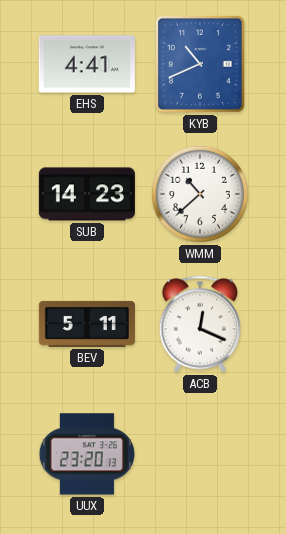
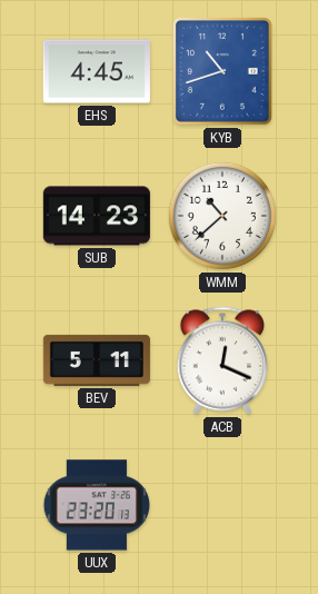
EHS: 4:41 -> 4:45 (97, 71)
KYB: 10:41 -> 10:42 (222, 71)
